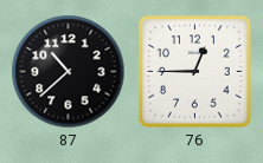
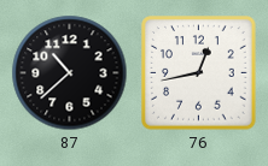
76: 12:45 -> 12:43 (199, 73)
